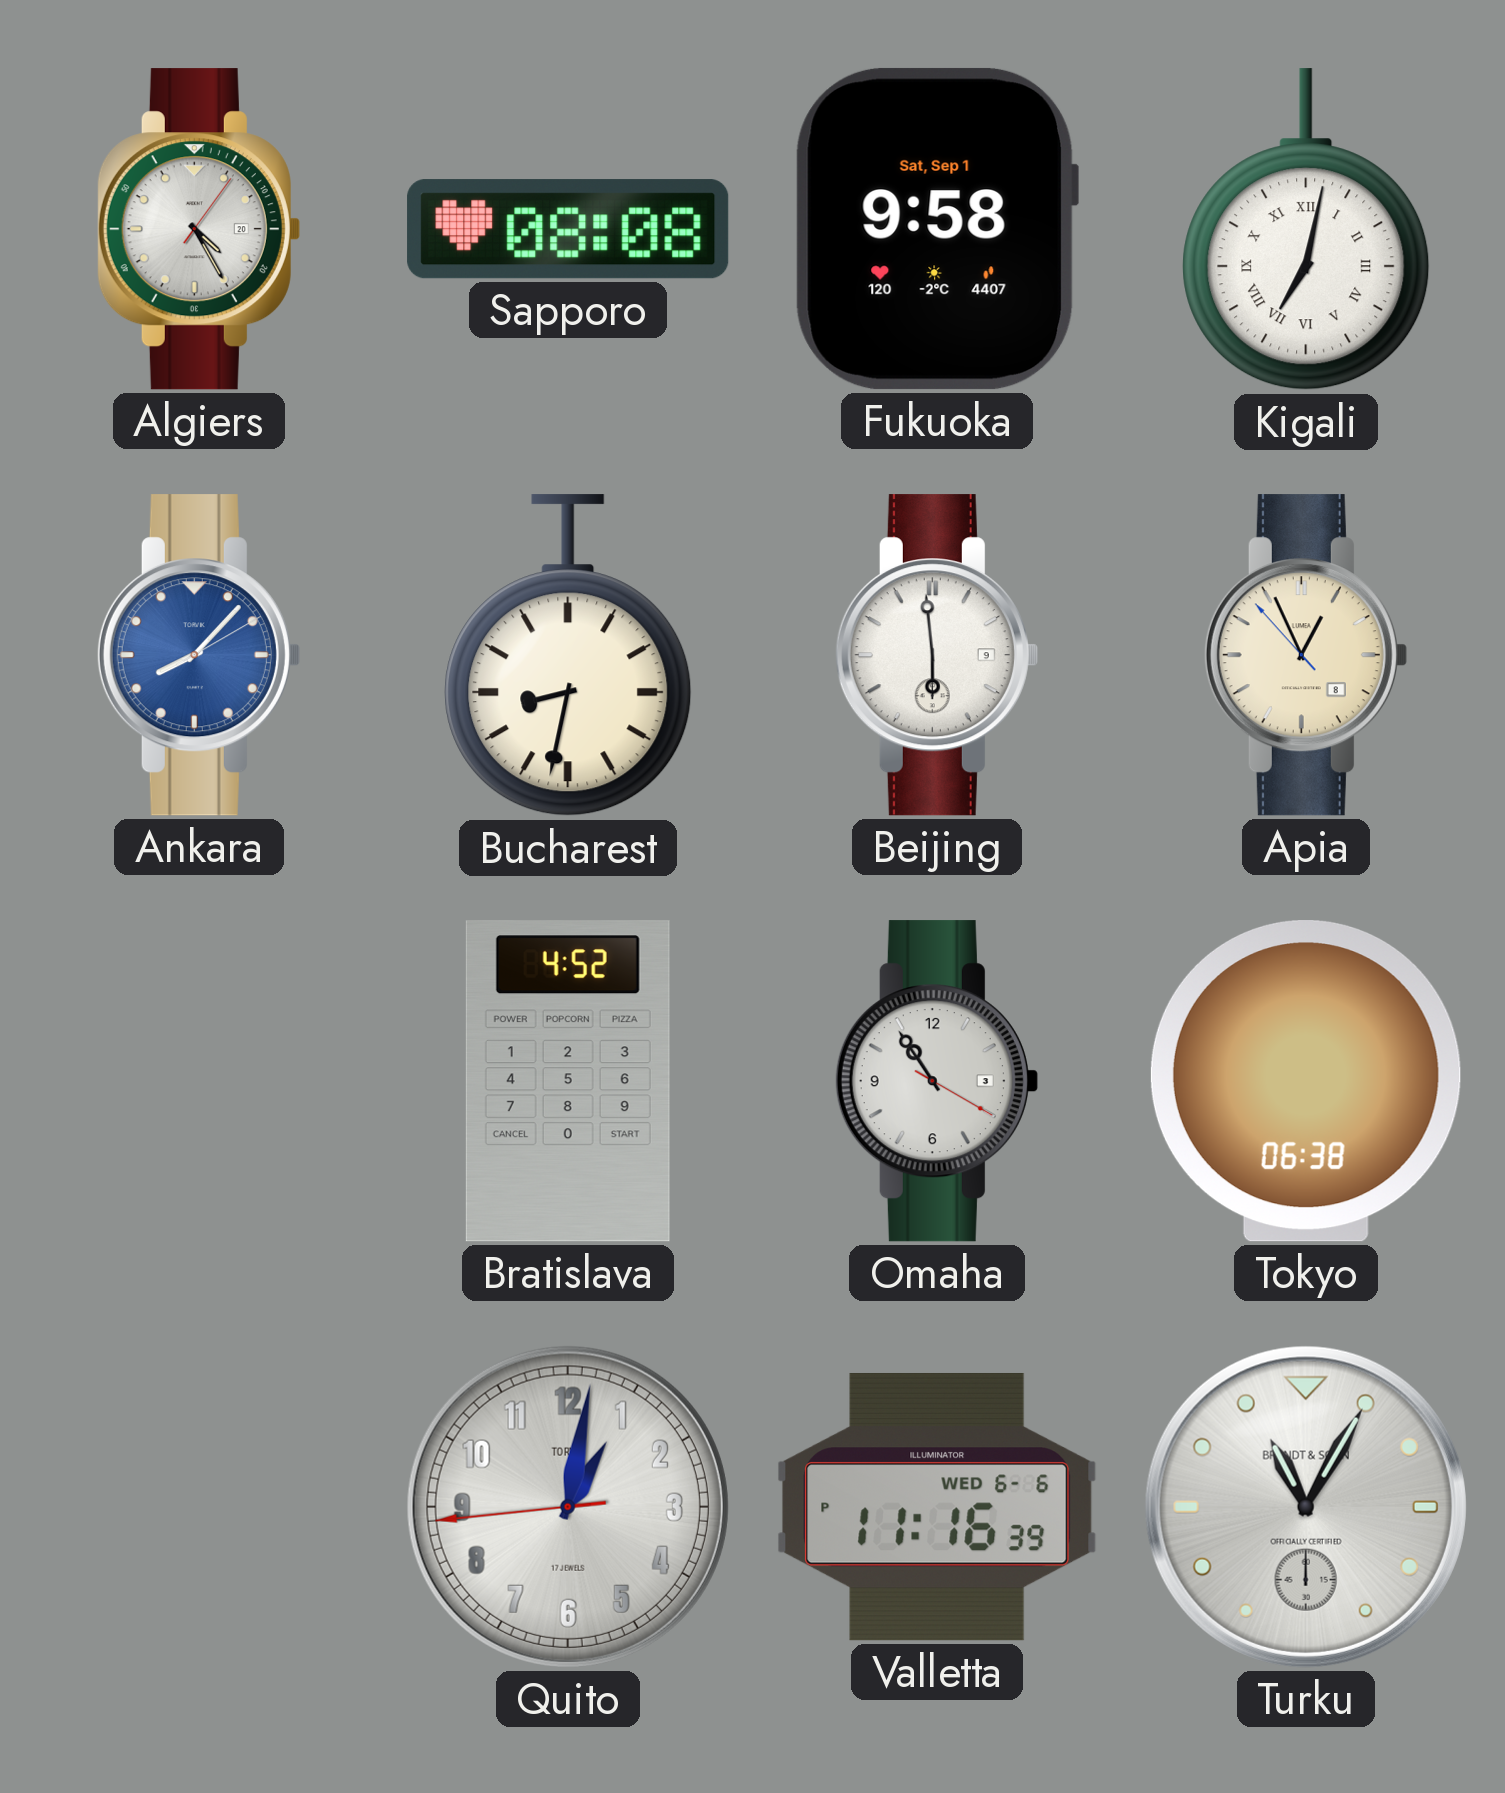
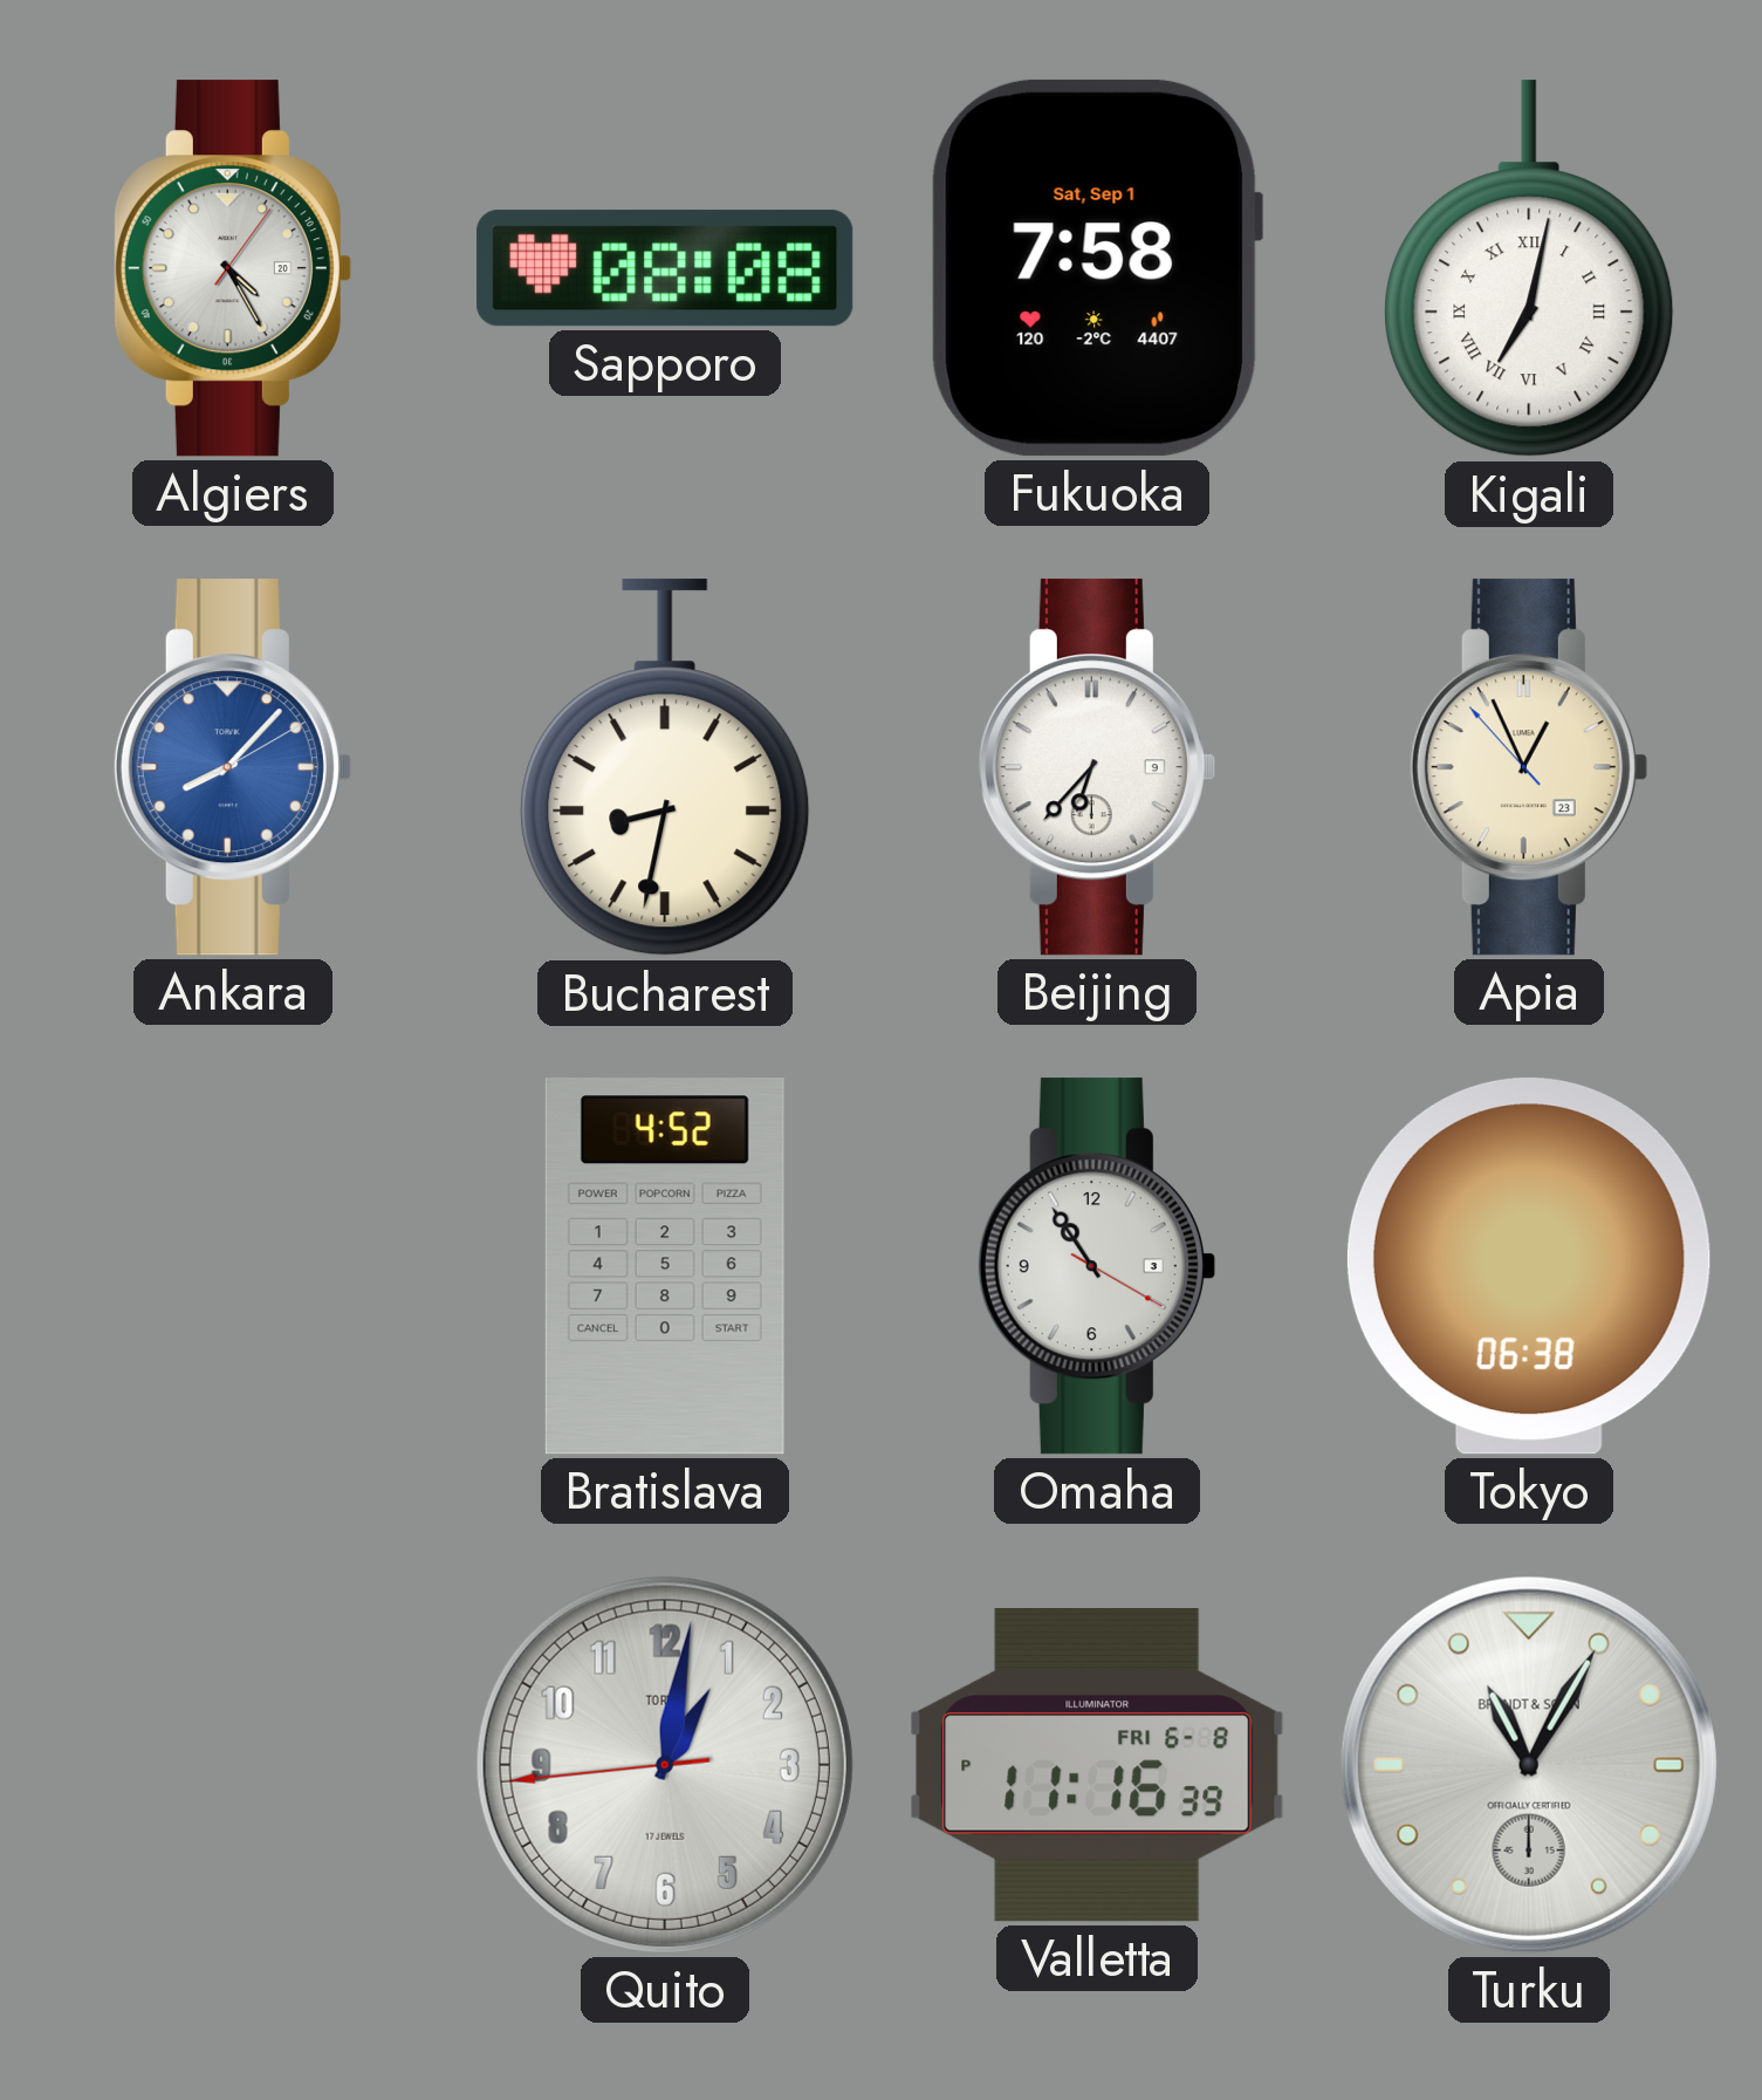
Fukuoka: 9:58 -> 7:58 (1096, 268)
Beijing: 5:59 -> 6:37 (1096, 767)
Apia date: 8 -> 23 (1528, 767)
Valletta date: WED 6-6 -> FRI 6-8 (1098, 1765)
